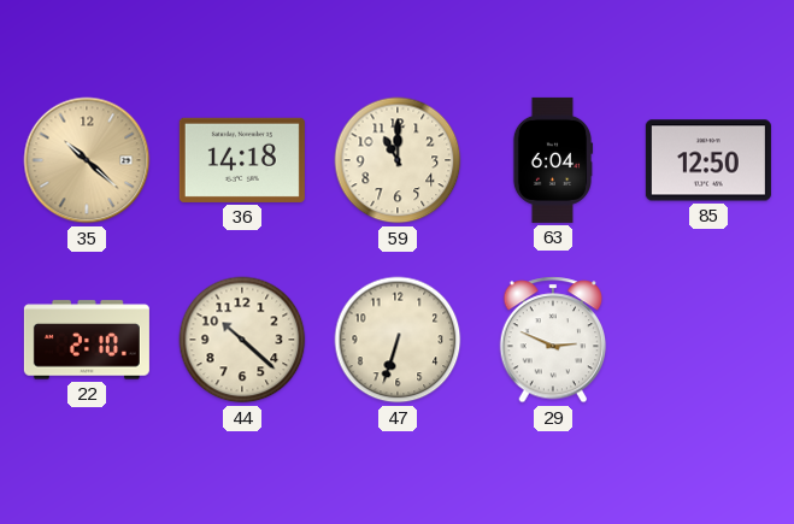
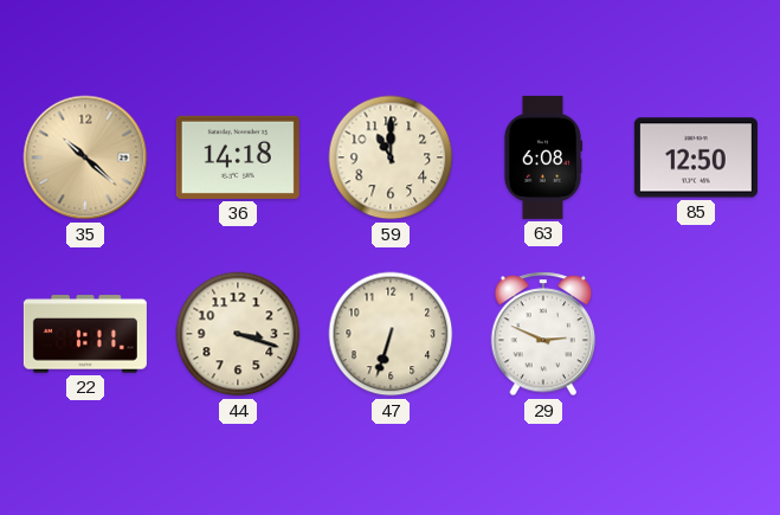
63: 6:04 -> 6:08 (543, 157)
22: 2:10 -> 1:11 (85, 334)
44: 10:22 -> 3:18 (238, 334)
